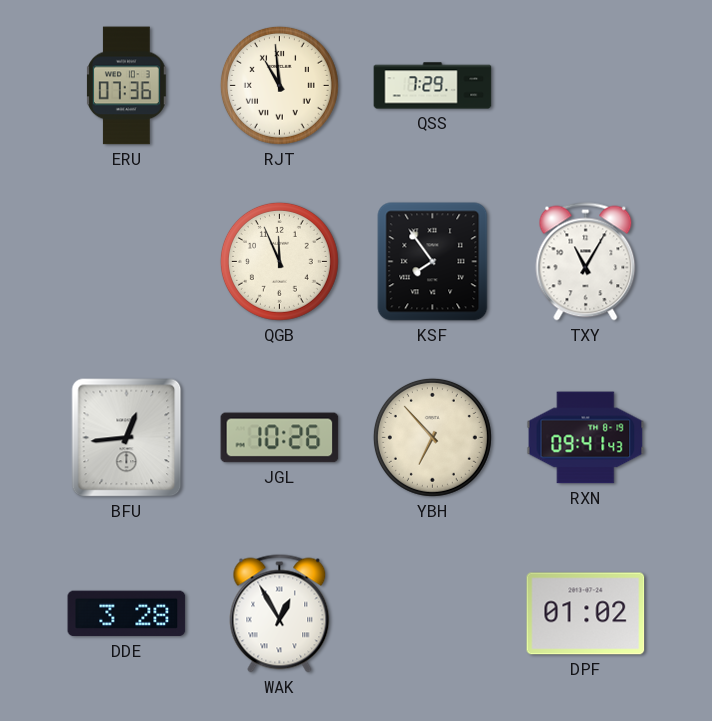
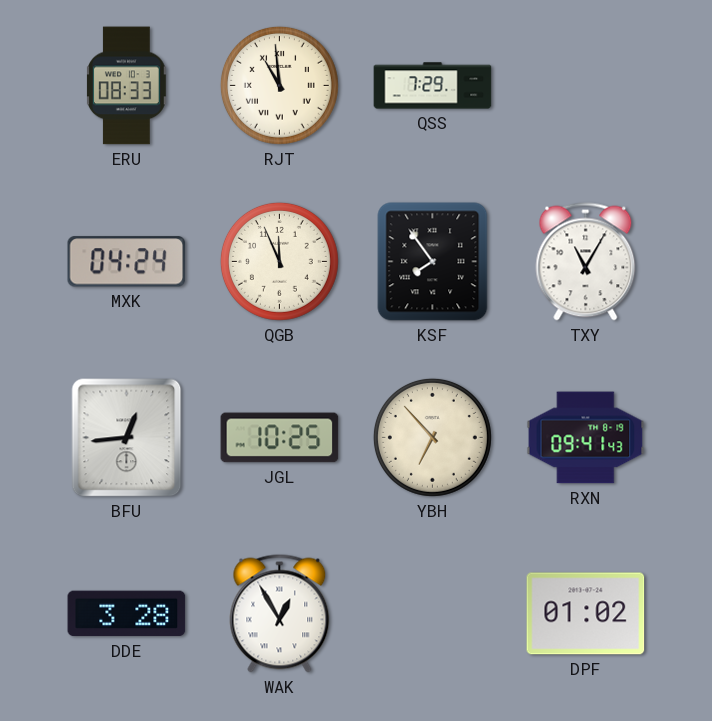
ERU: 07:36 -> 08:33 (127, 86)
MXK: none -> 04:24 (127, 262)
JGL: 10:26 -> 10:25 (280, 438)
